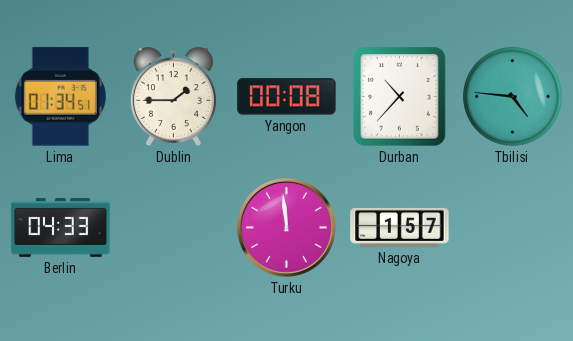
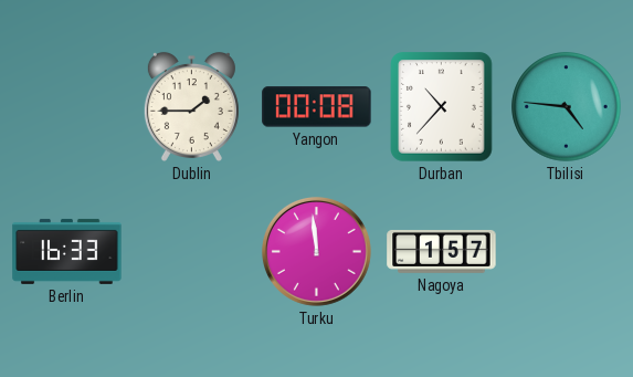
Lima: 01:34 -> none (60, 97)
Berlin: 04:33 -> 16:33 (67, 251)
